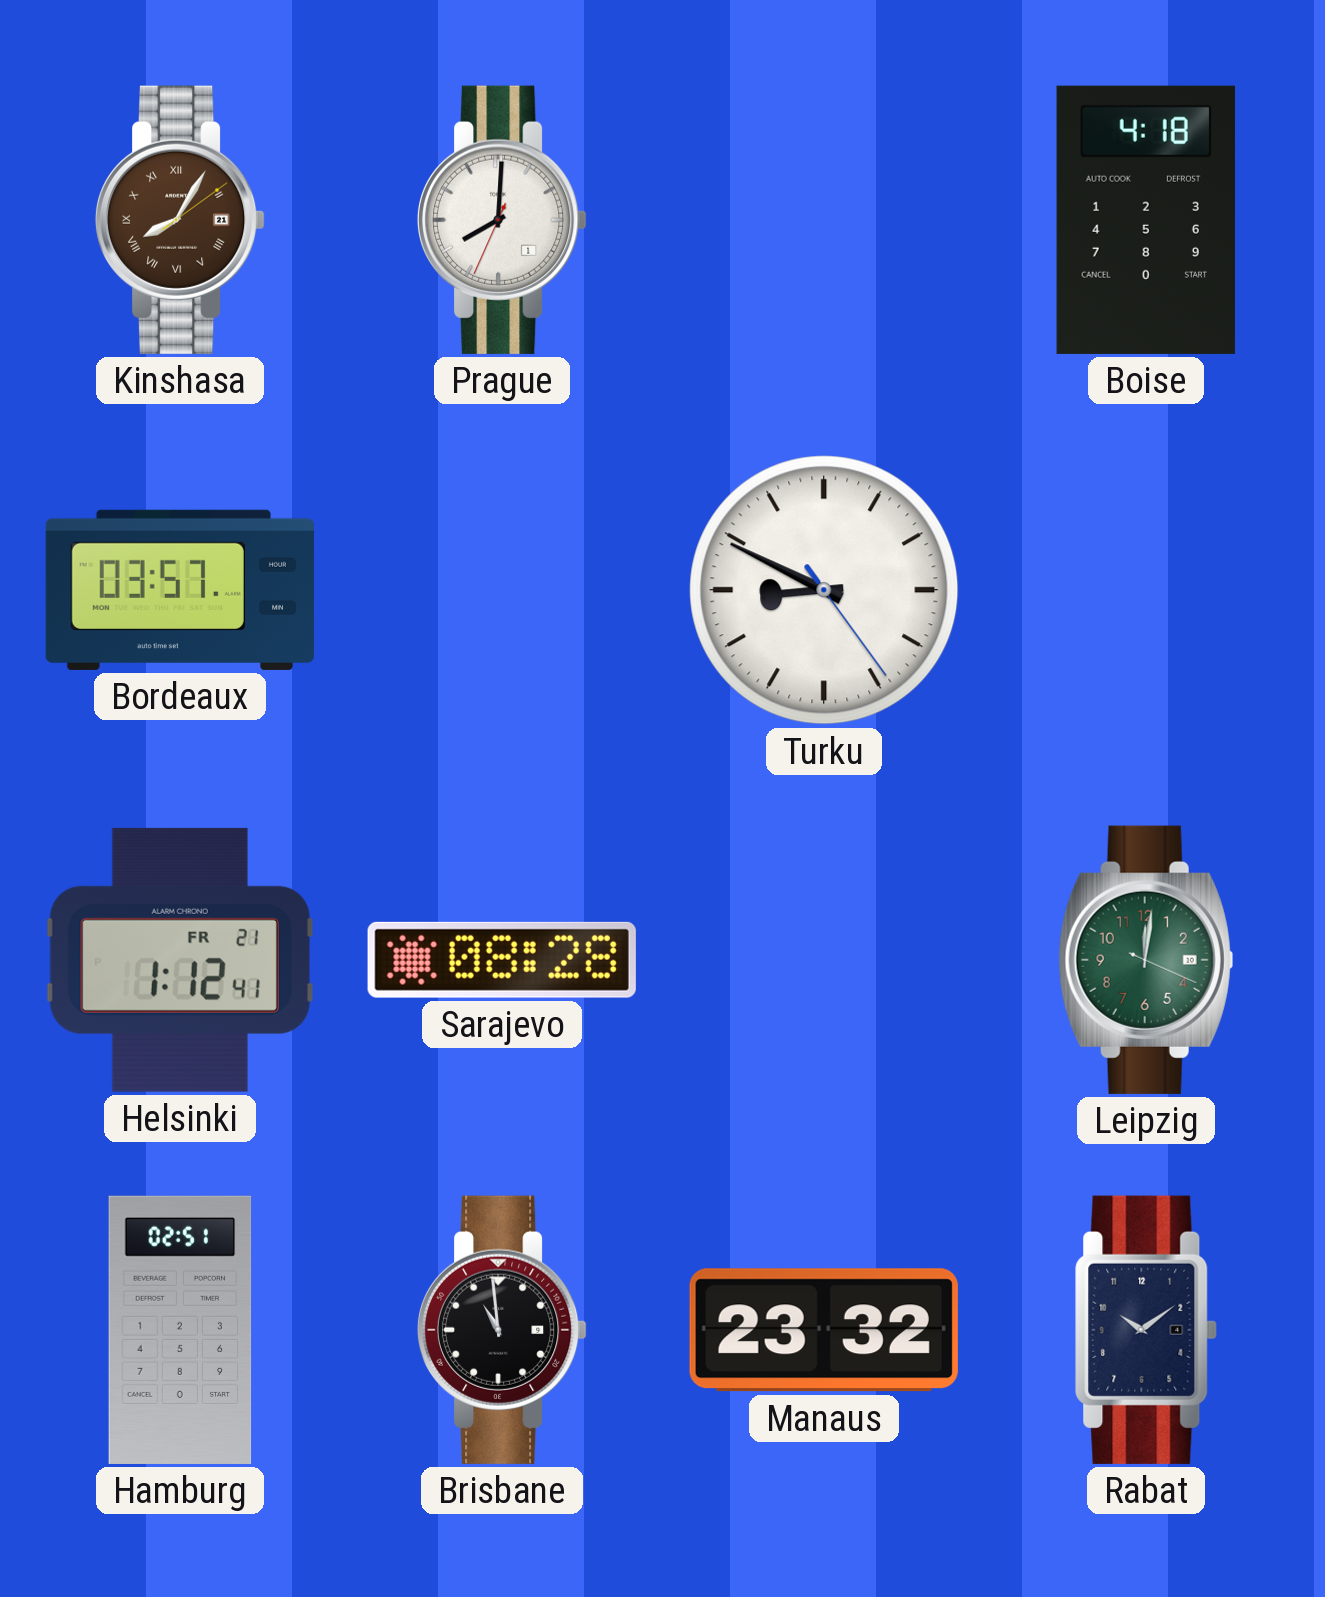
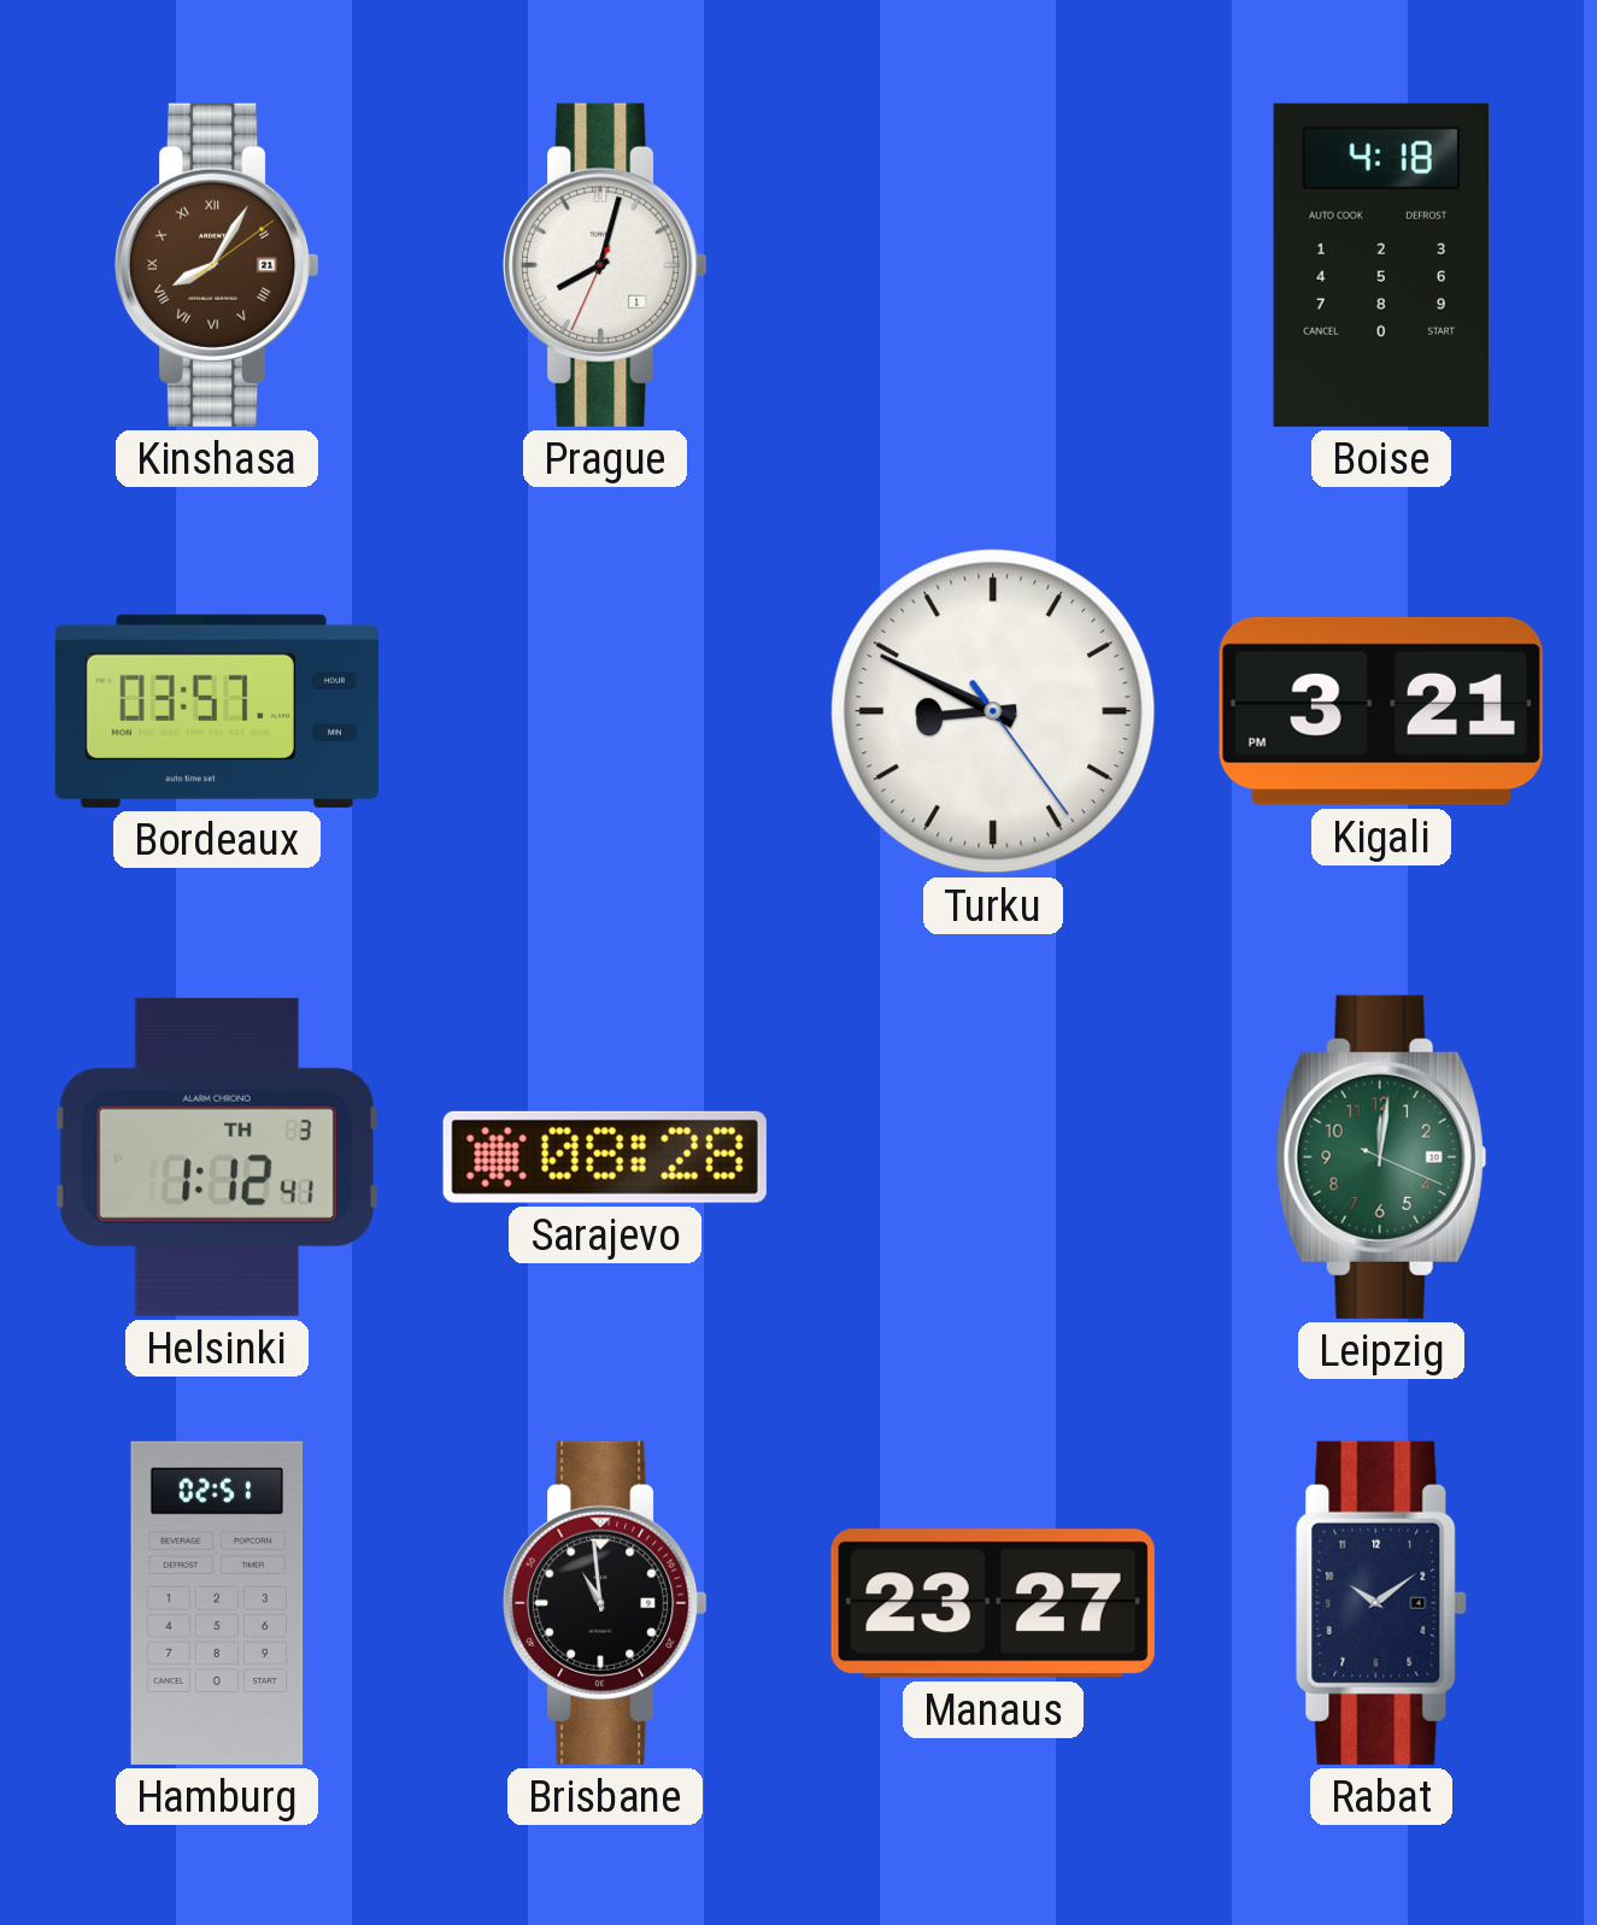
Prague: 8:00 -> 8:02 (605, 265)
Kigali: none -> 3:21 (1381, 711)
Helsinki date: FR 21 -> TH 3 (217, 1157)
Manaus: 23:32 -> 23:27 (993, 1603)
